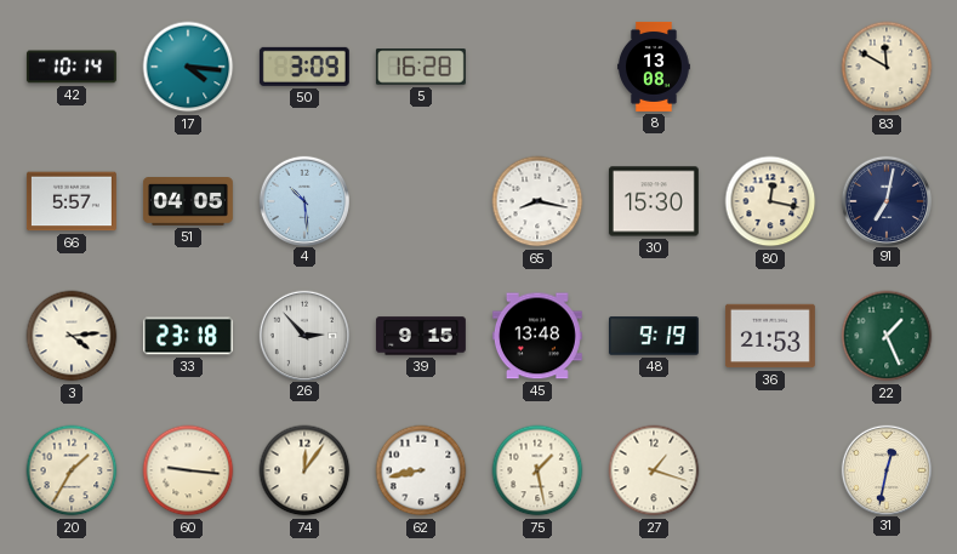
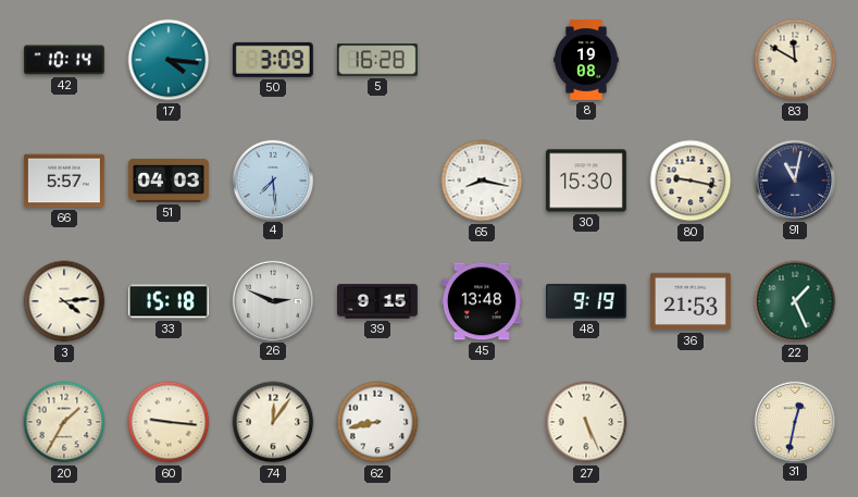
8: 13:08 -> 19:08 (587, 60)
51: 04:05 -> 04:03 (169, 182)
4: 10:29 -> 7:29 (272, 179)
80: 12:17 -> 9:17 (691, 181)
91: 7:02 -> 11:02 (794, 179)
33: 23:18 -> 15:18 (169, 301)
26: 2:53 -> 2:49 (272, 300)
75: 1:28 -> none (537, 470)
27: 1:18 -> 5:26 (586, 422)
